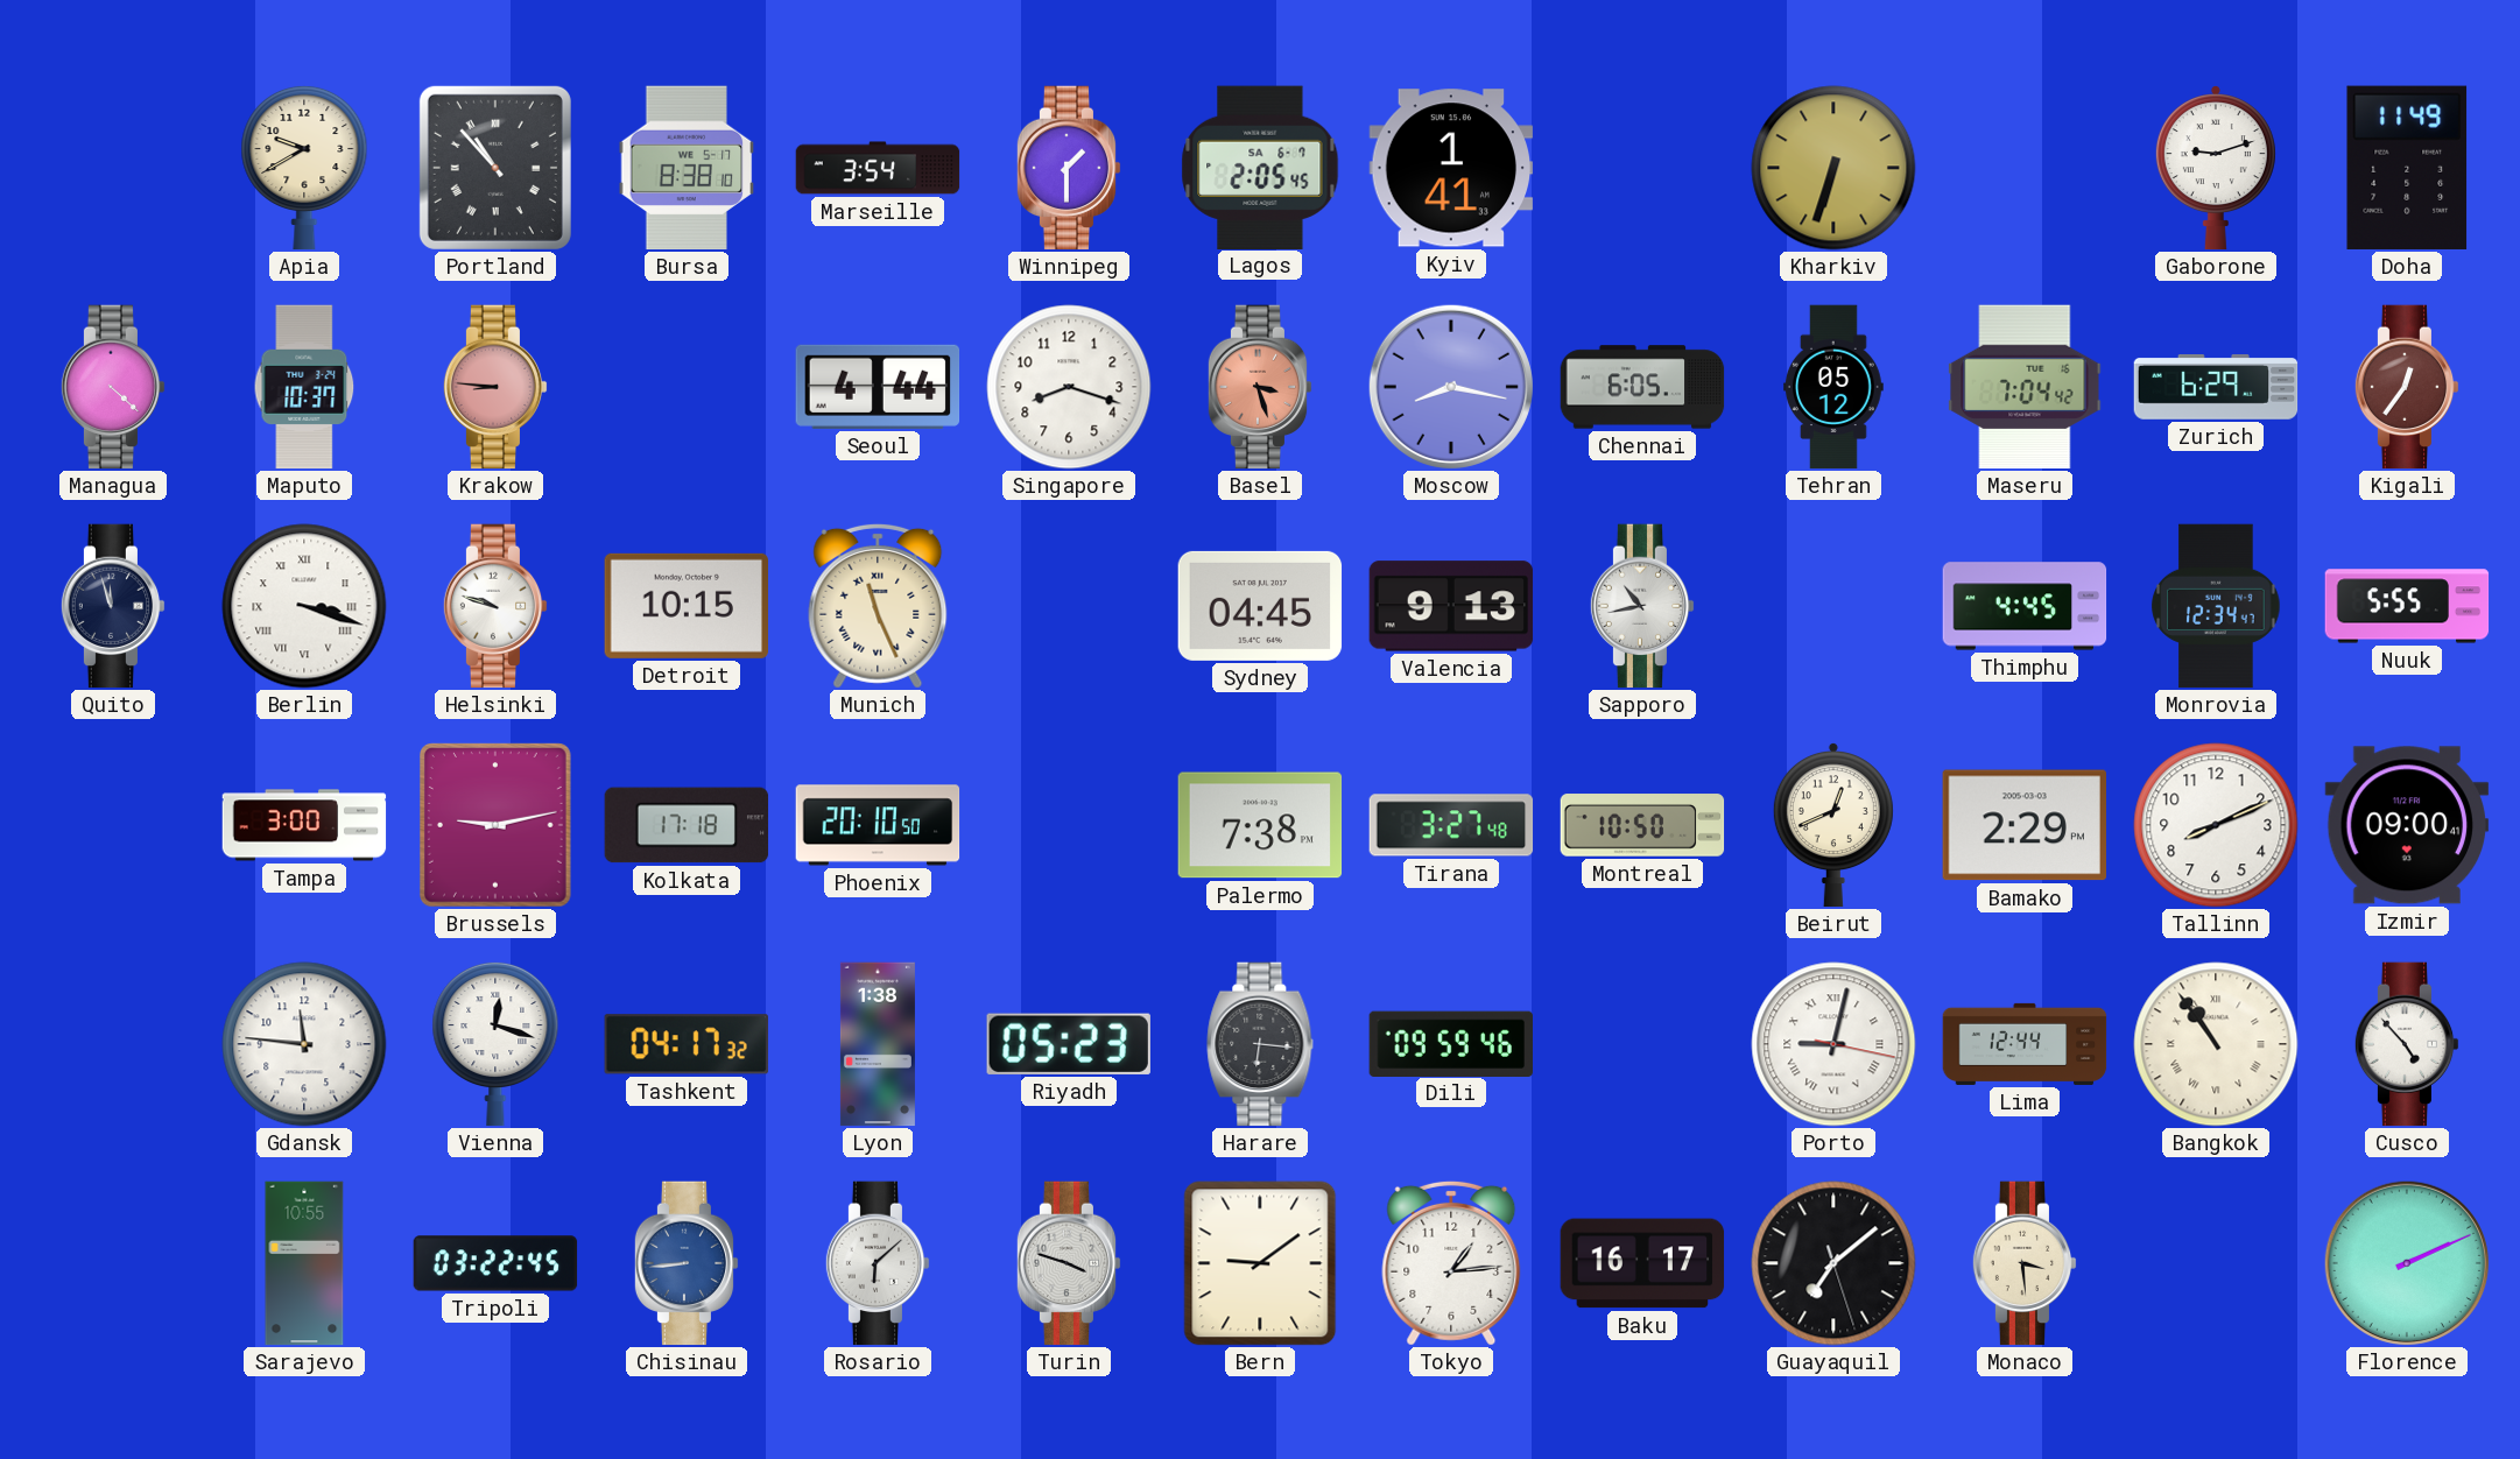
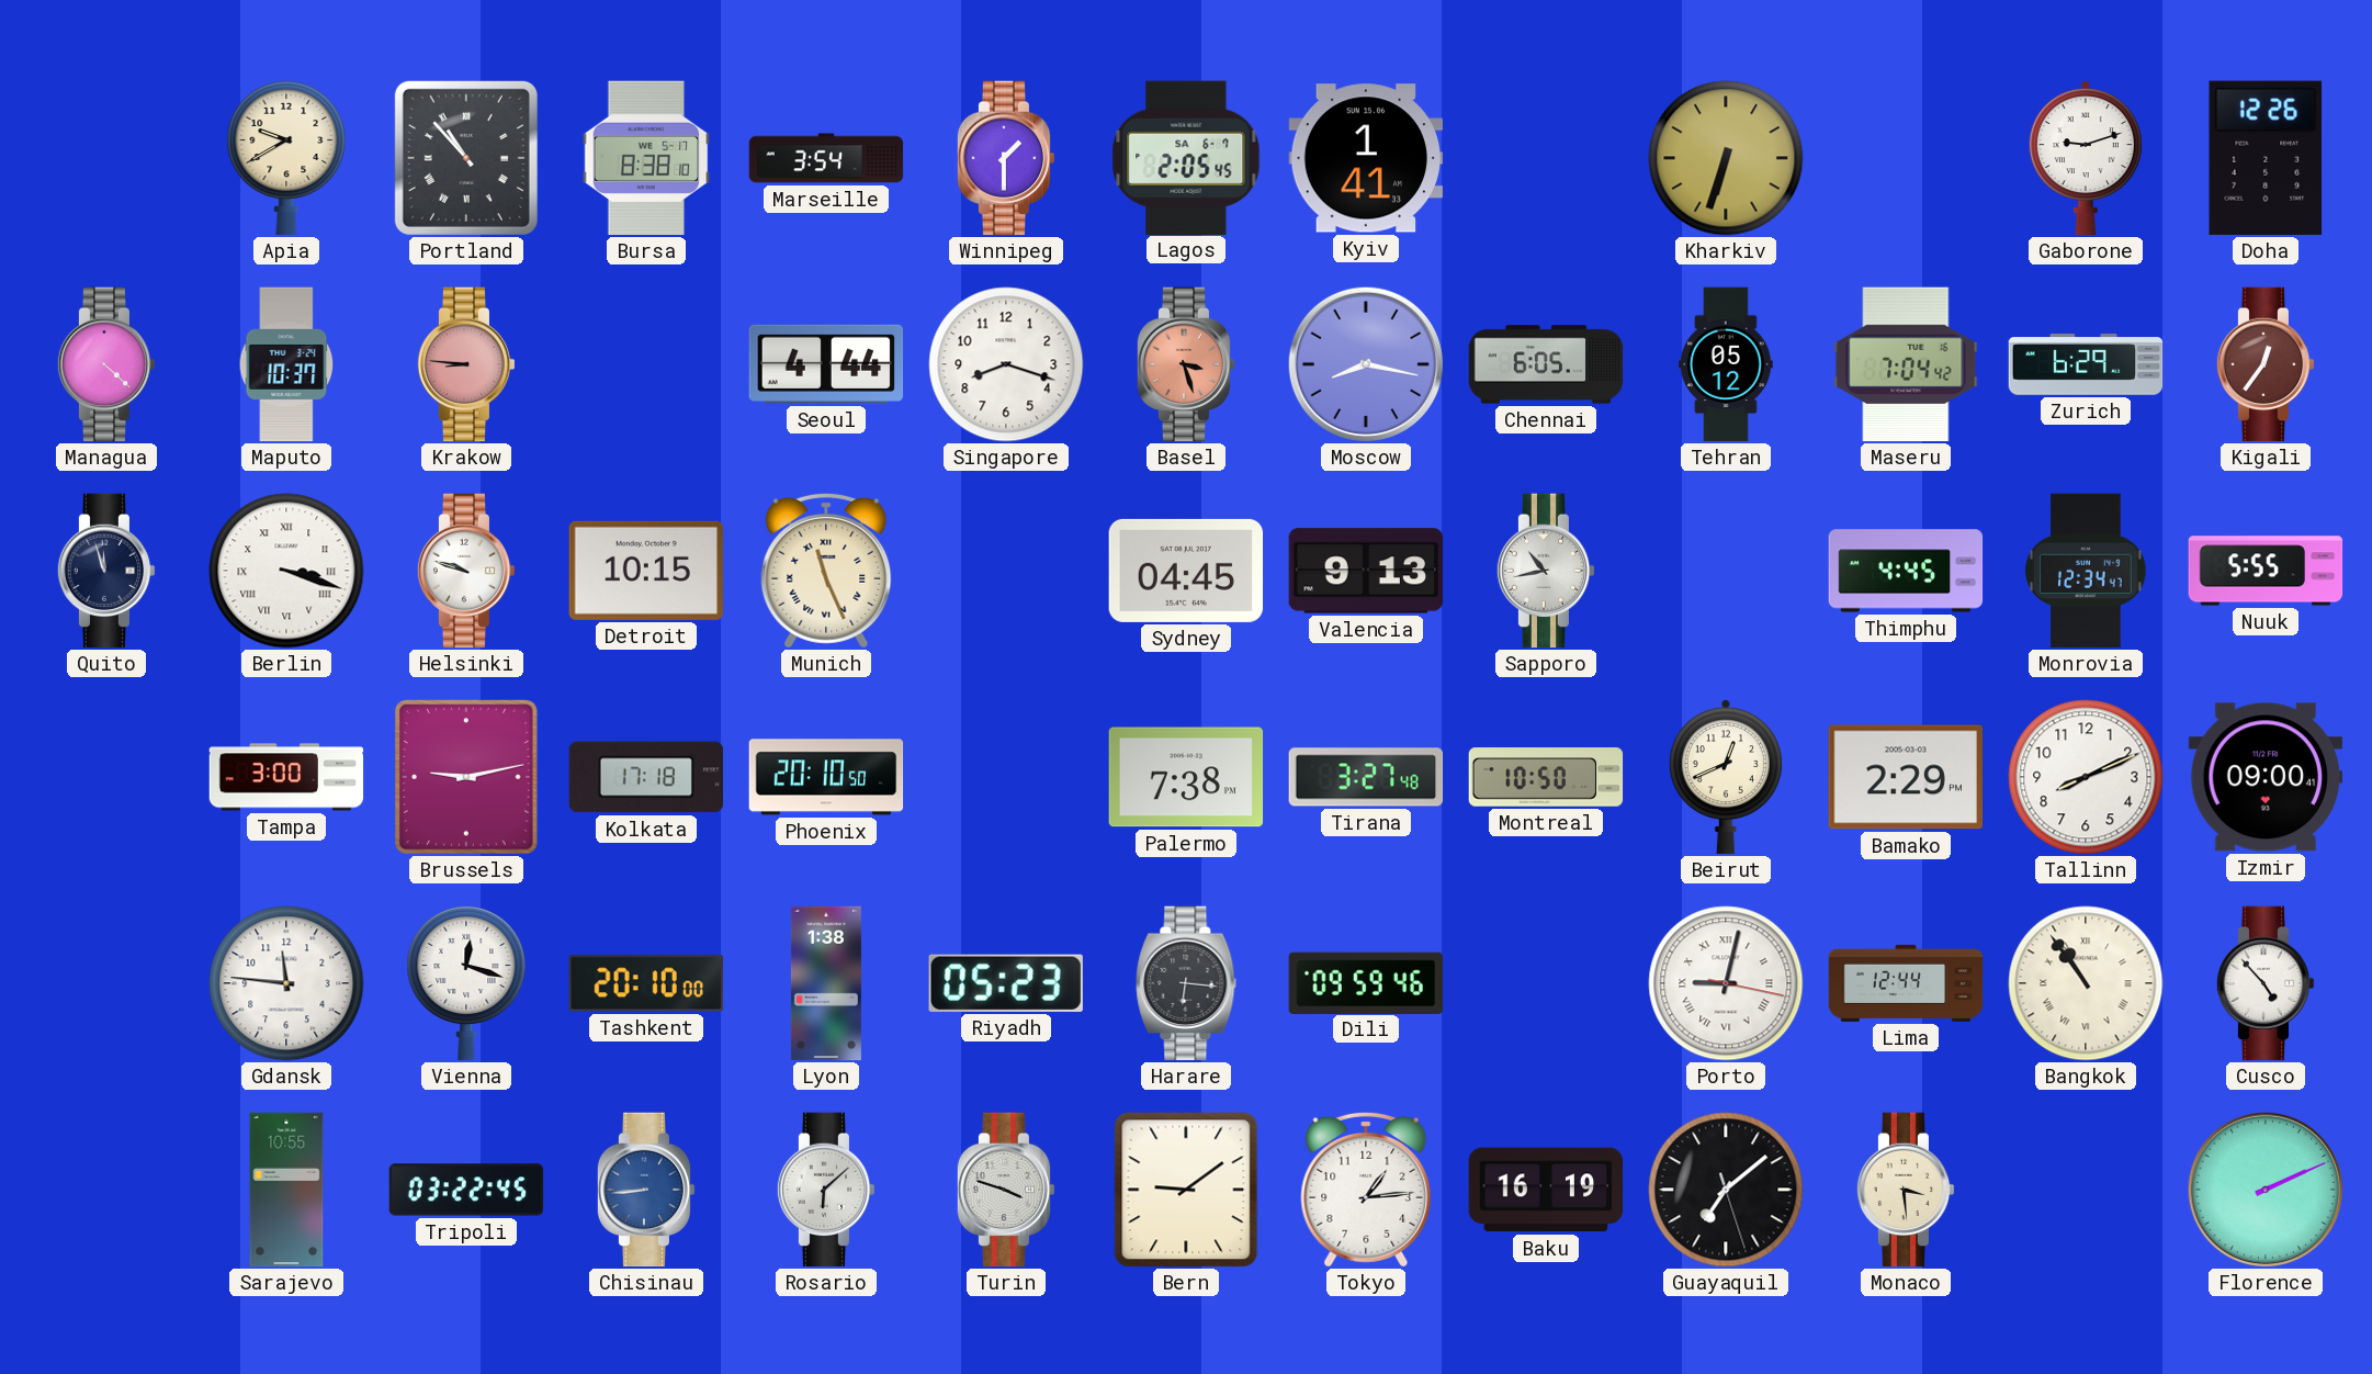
Doha: 11:49 -> 12:26 (2266, 158)
Tashkent: 04:17 -> 20:10 (646, 983)
Baku: 16:17 -> 16:19 (1546, 1190)
